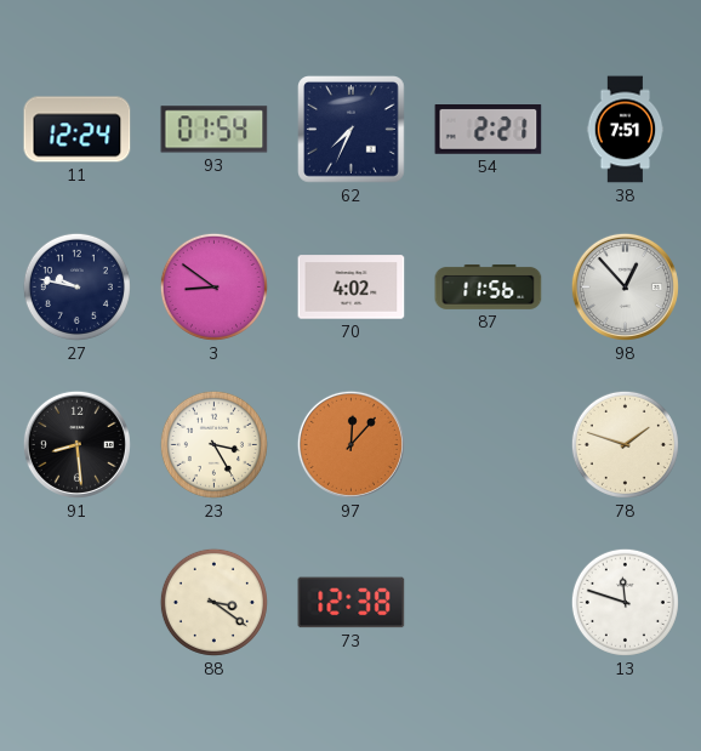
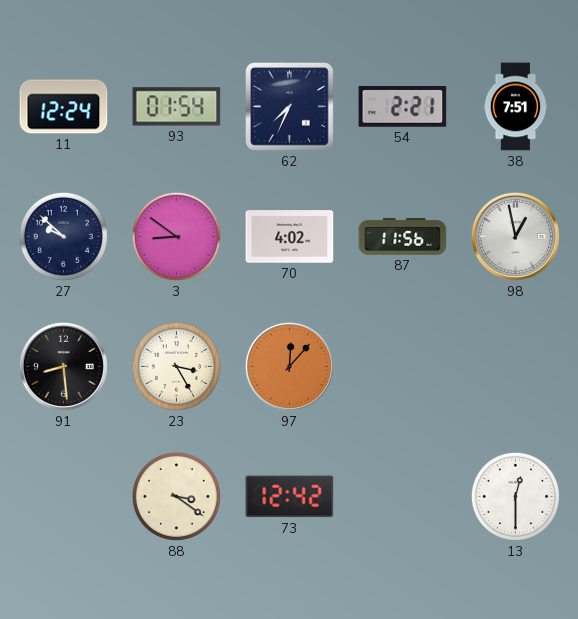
27: 9:47 -> 9:52 (63, 236)
98: 12:53 -> 12:58 (515, 236)
78: 1:48 -> none (625, 444)
73: 12:38 -> 12:42 (290, 497)
13: 11:48 -> 12:30 (515, 496)
